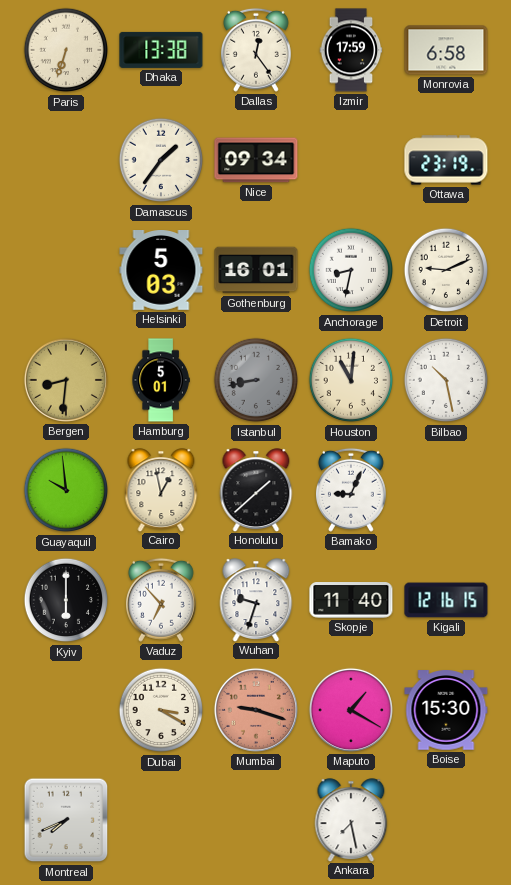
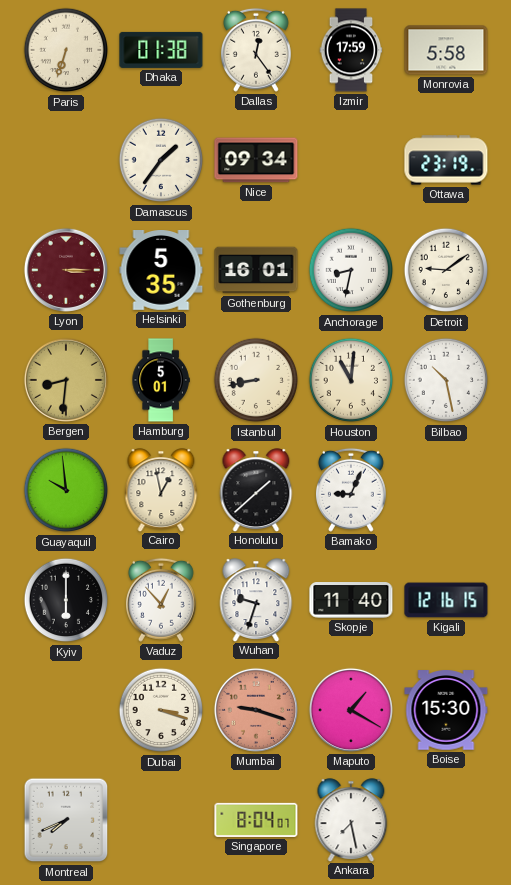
Dhaka: 13:38 -> 01:38 (161, 50)
Monrovia: 6:58 -> 5:58 (446, 50)
Lyon: none -> 3:15 (66, 270)
Helsinki: 5:03 -> 5:35 (161, 271)
Detroit: 9:11 -> 9:09 (446, 270)
Istanbul dial: grey -> cream (256, 380)
Vaduz: 6:53 -> 12:53 (161, 600)
Dubai: 3:20 -> 3:18 (161, 710)
Singapore: none -> 8:04 (256, 820)
